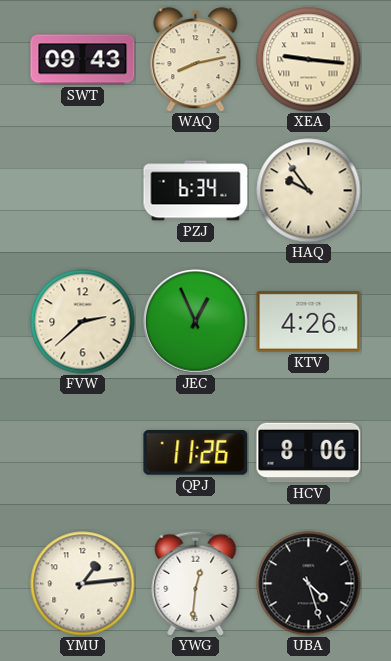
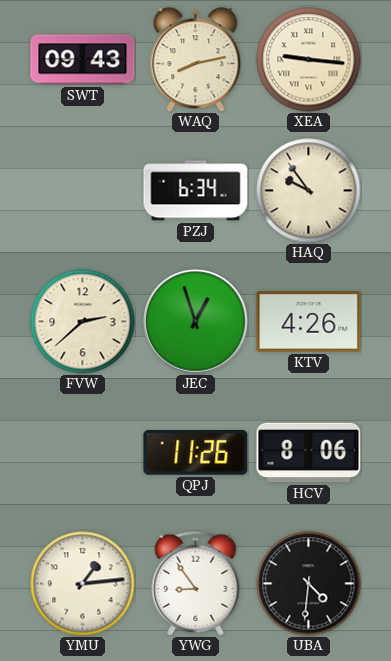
JEC: 12:56 -> 12:57 (196, 322)
YWG: 12:31 -> 8:54 (196, 583)
UBA: 4:27 -> 4:31 (309, 584)
